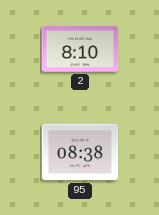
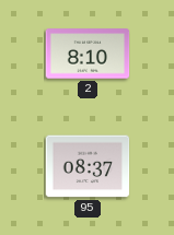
95: 08:38 -> 08:37 (88, 166)
